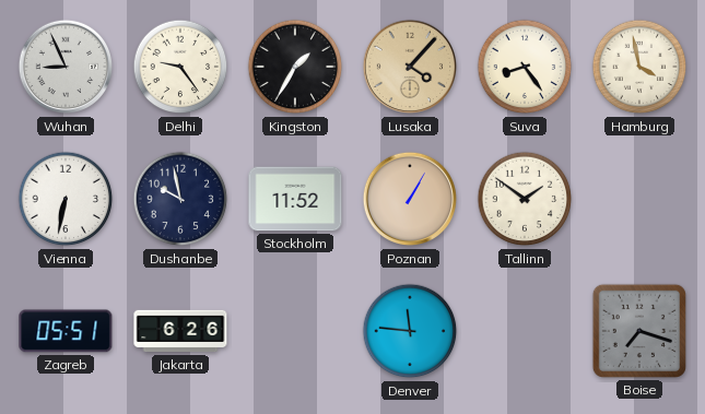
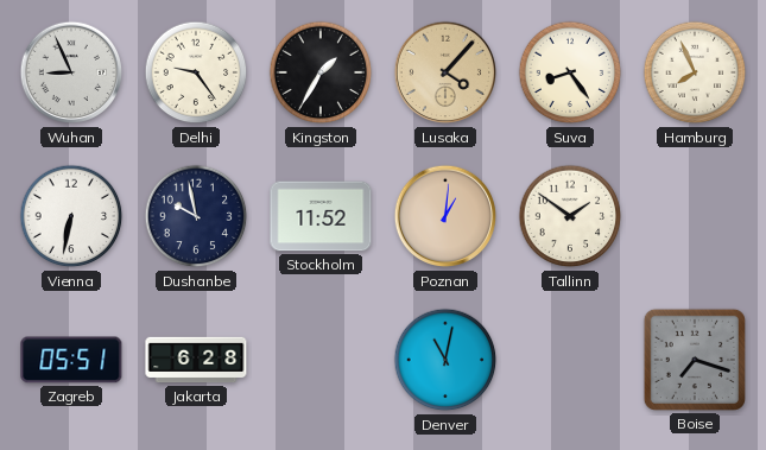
Hamburg: 3:58 -> 7:56 (695, 72)
Poznan: 1:05 -> 1:01 (445, 216)
Jakarta: 6:26 -> 6:28 (196, 360)
Denver: 11:46 -> 11:02 (445, 360)
